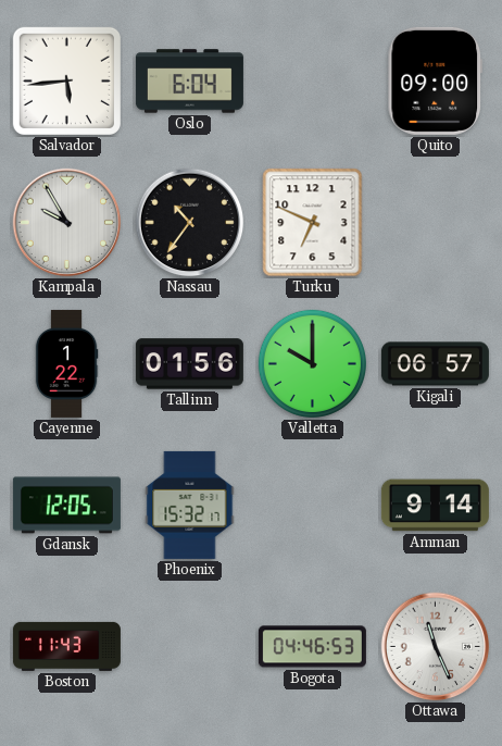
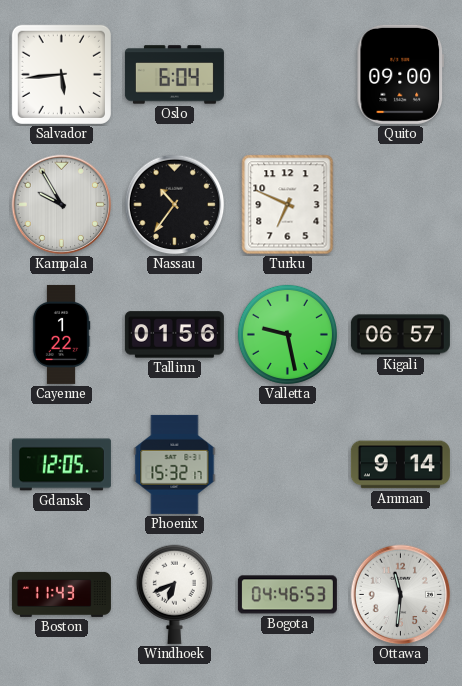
Valletta: 10:00 -> 9:28 (287, 334)
Windhoek: none -> 6:41 (174, 594)
Ottawa: 11:26 -> 11:31 (401, 595)
